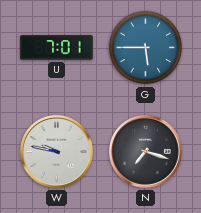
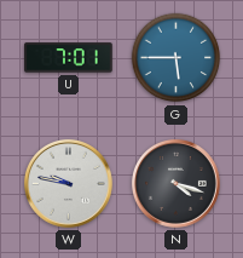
N: 7:18 -> 4:18 (175, 183)
